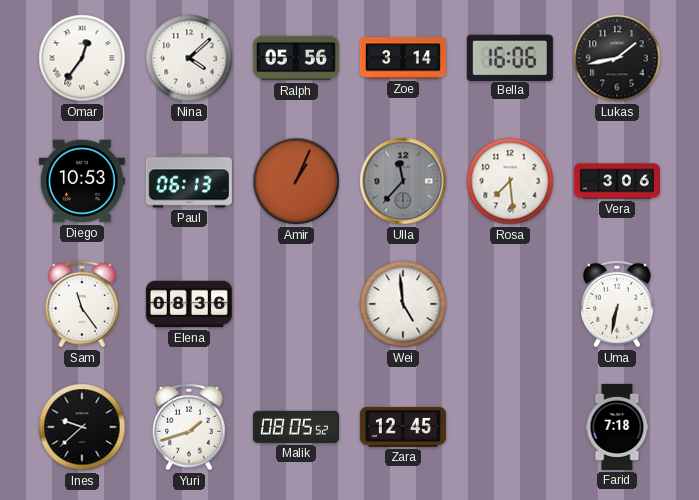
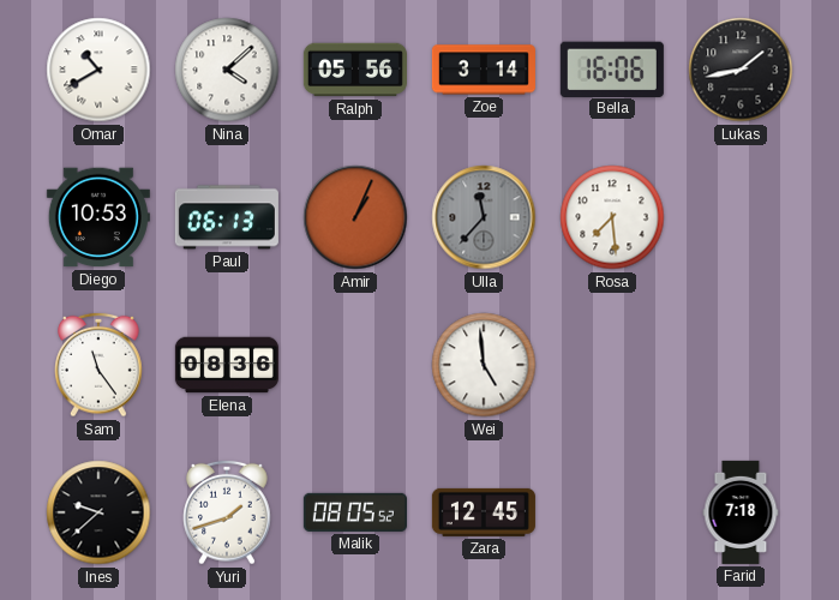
Omar: 12:36 -> 10:40 (98, 70)
Vera: 3:06 -> none (617, 181)
Uma: 6:32 -> none (617, 304)
